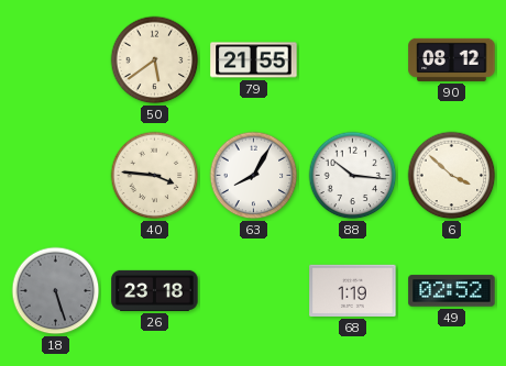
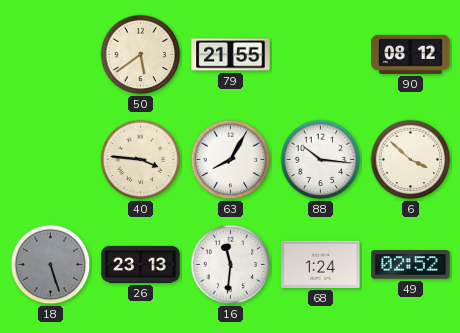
26: 23:18 -> 23:13 (141, 264)
16: none -> 11:31 (231, 265)
68: 1:19 -> 1:24 (321, 264)
